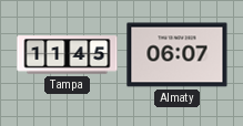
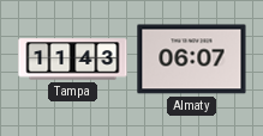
Tampa: 11:45 -> 11:43 (73, 60)
